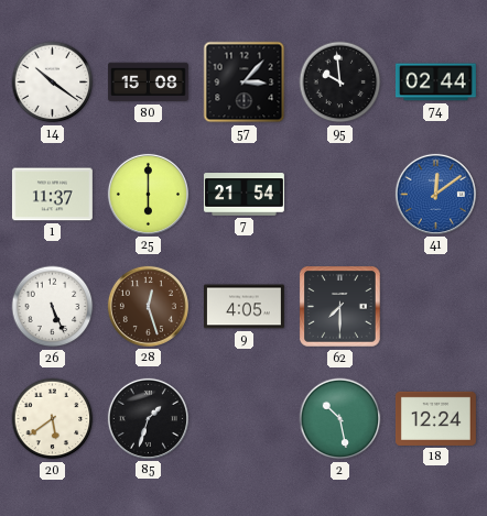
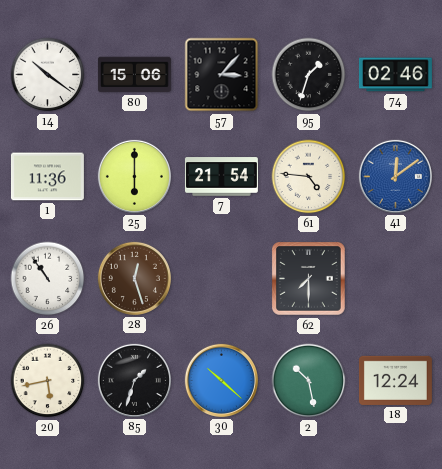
80: 15:08 -> 15:06 (134, 75)
95: 9:59 -> 1:33 (309, 75)
74: 02:44 -> 02:46 (395, 75)
1: 11:37 -> 11:36 (47, 177)
61: none -> 4:46 (309, 177)
26: 5:26 -> 10:54 (48, 279)
9: 4:05 -> none (244, 307)
20: 5:39 -> 5:43 (48, 381)
30: none -> 10:22 (221, 380)
